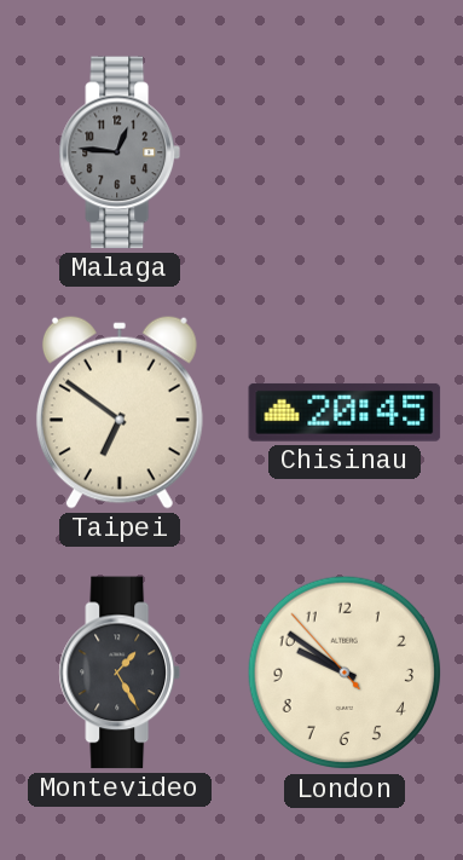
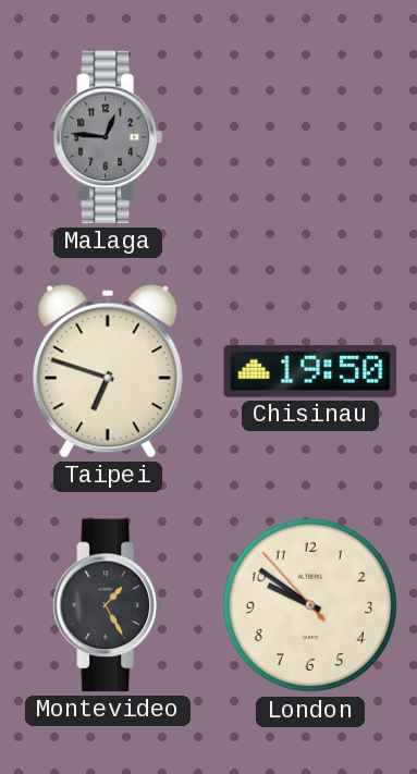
Taipei: 6:51 -> 6:48 (108, 371)
Chisinau: 20:45 -> 19:50 (310, 371)
